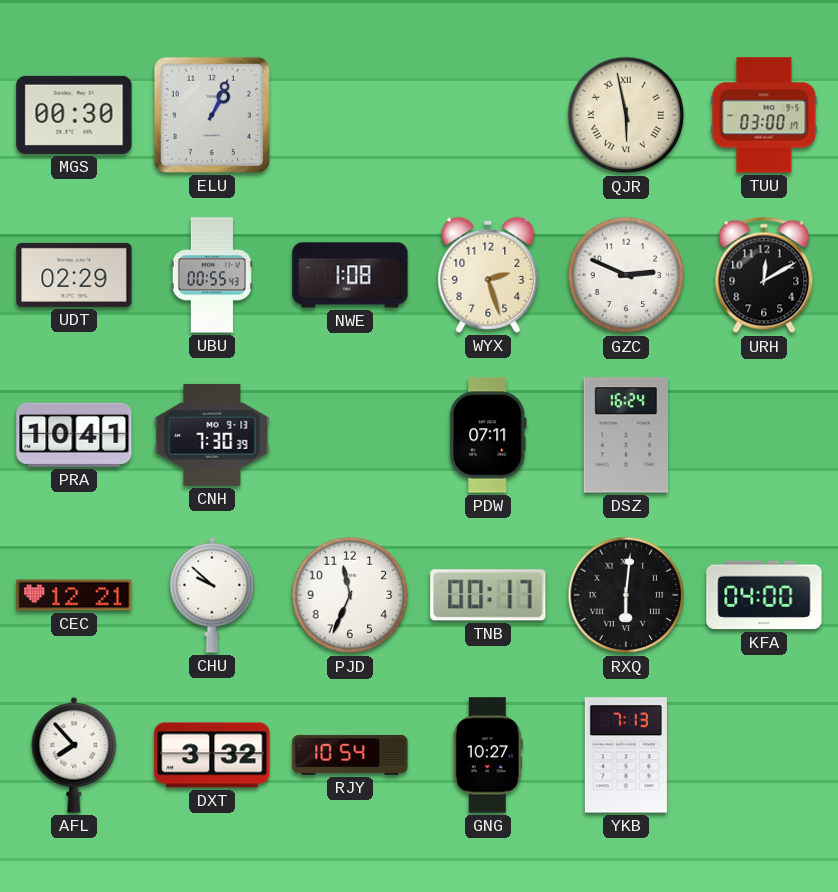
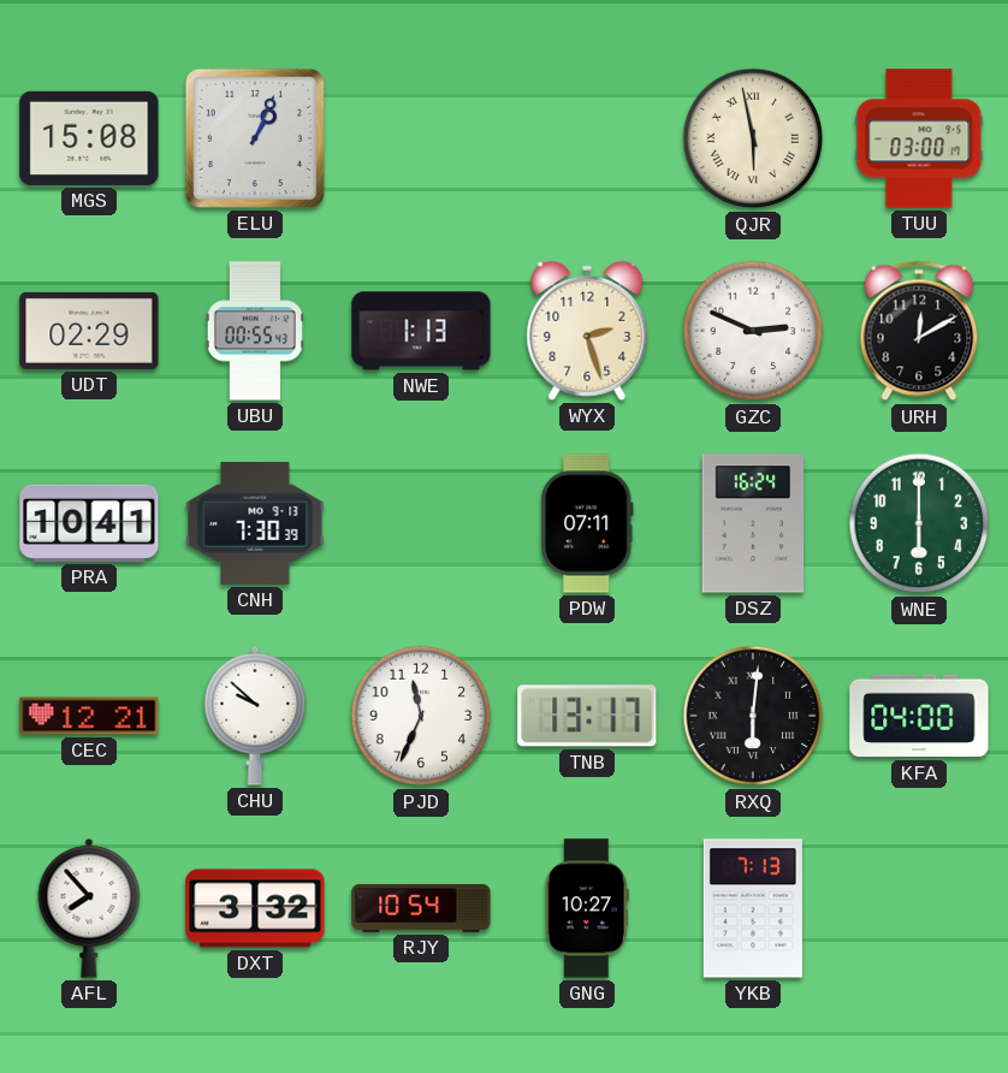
MGS: 00:30 -> 15:08 (89, 138)
NWE: 1:08 -> 1:13 (421, 331)
WNE: none -> 6:00 (919, 523)
TNB: 00:17 -> 13:17 (587, 716)
